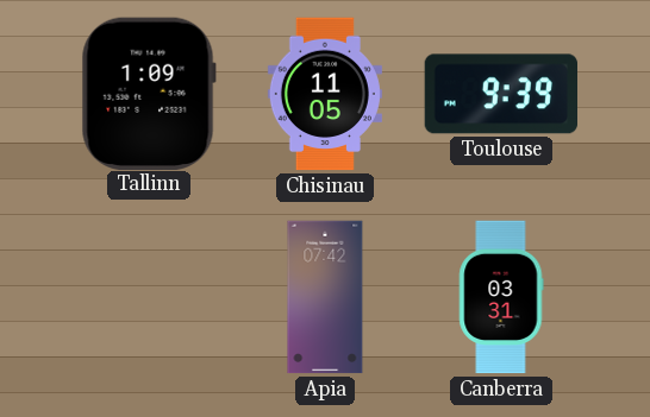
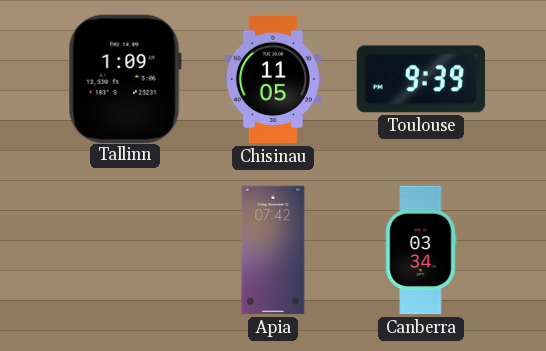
Canberra: 03:31 -> 03:34 (421, 250)
